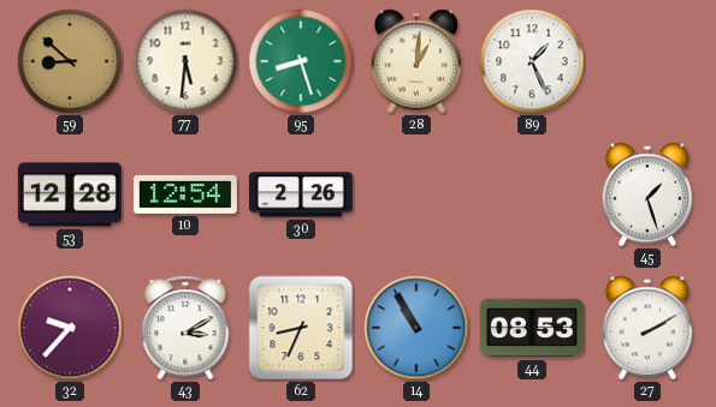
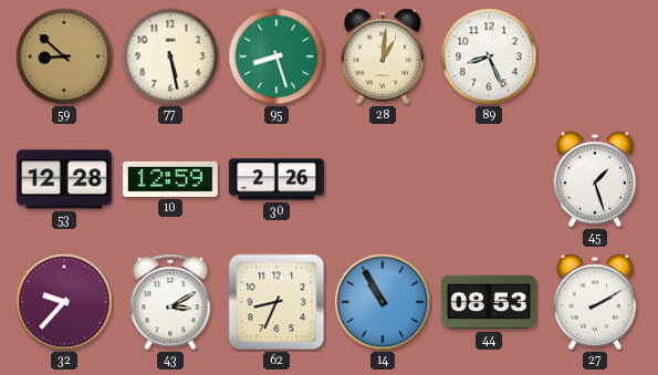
77: 5:31 -> 5:28 (170, 56)
89: 1:26 -> 8:26 (489, 56)
10: 12:54 -> 12:59 (170, 179)
